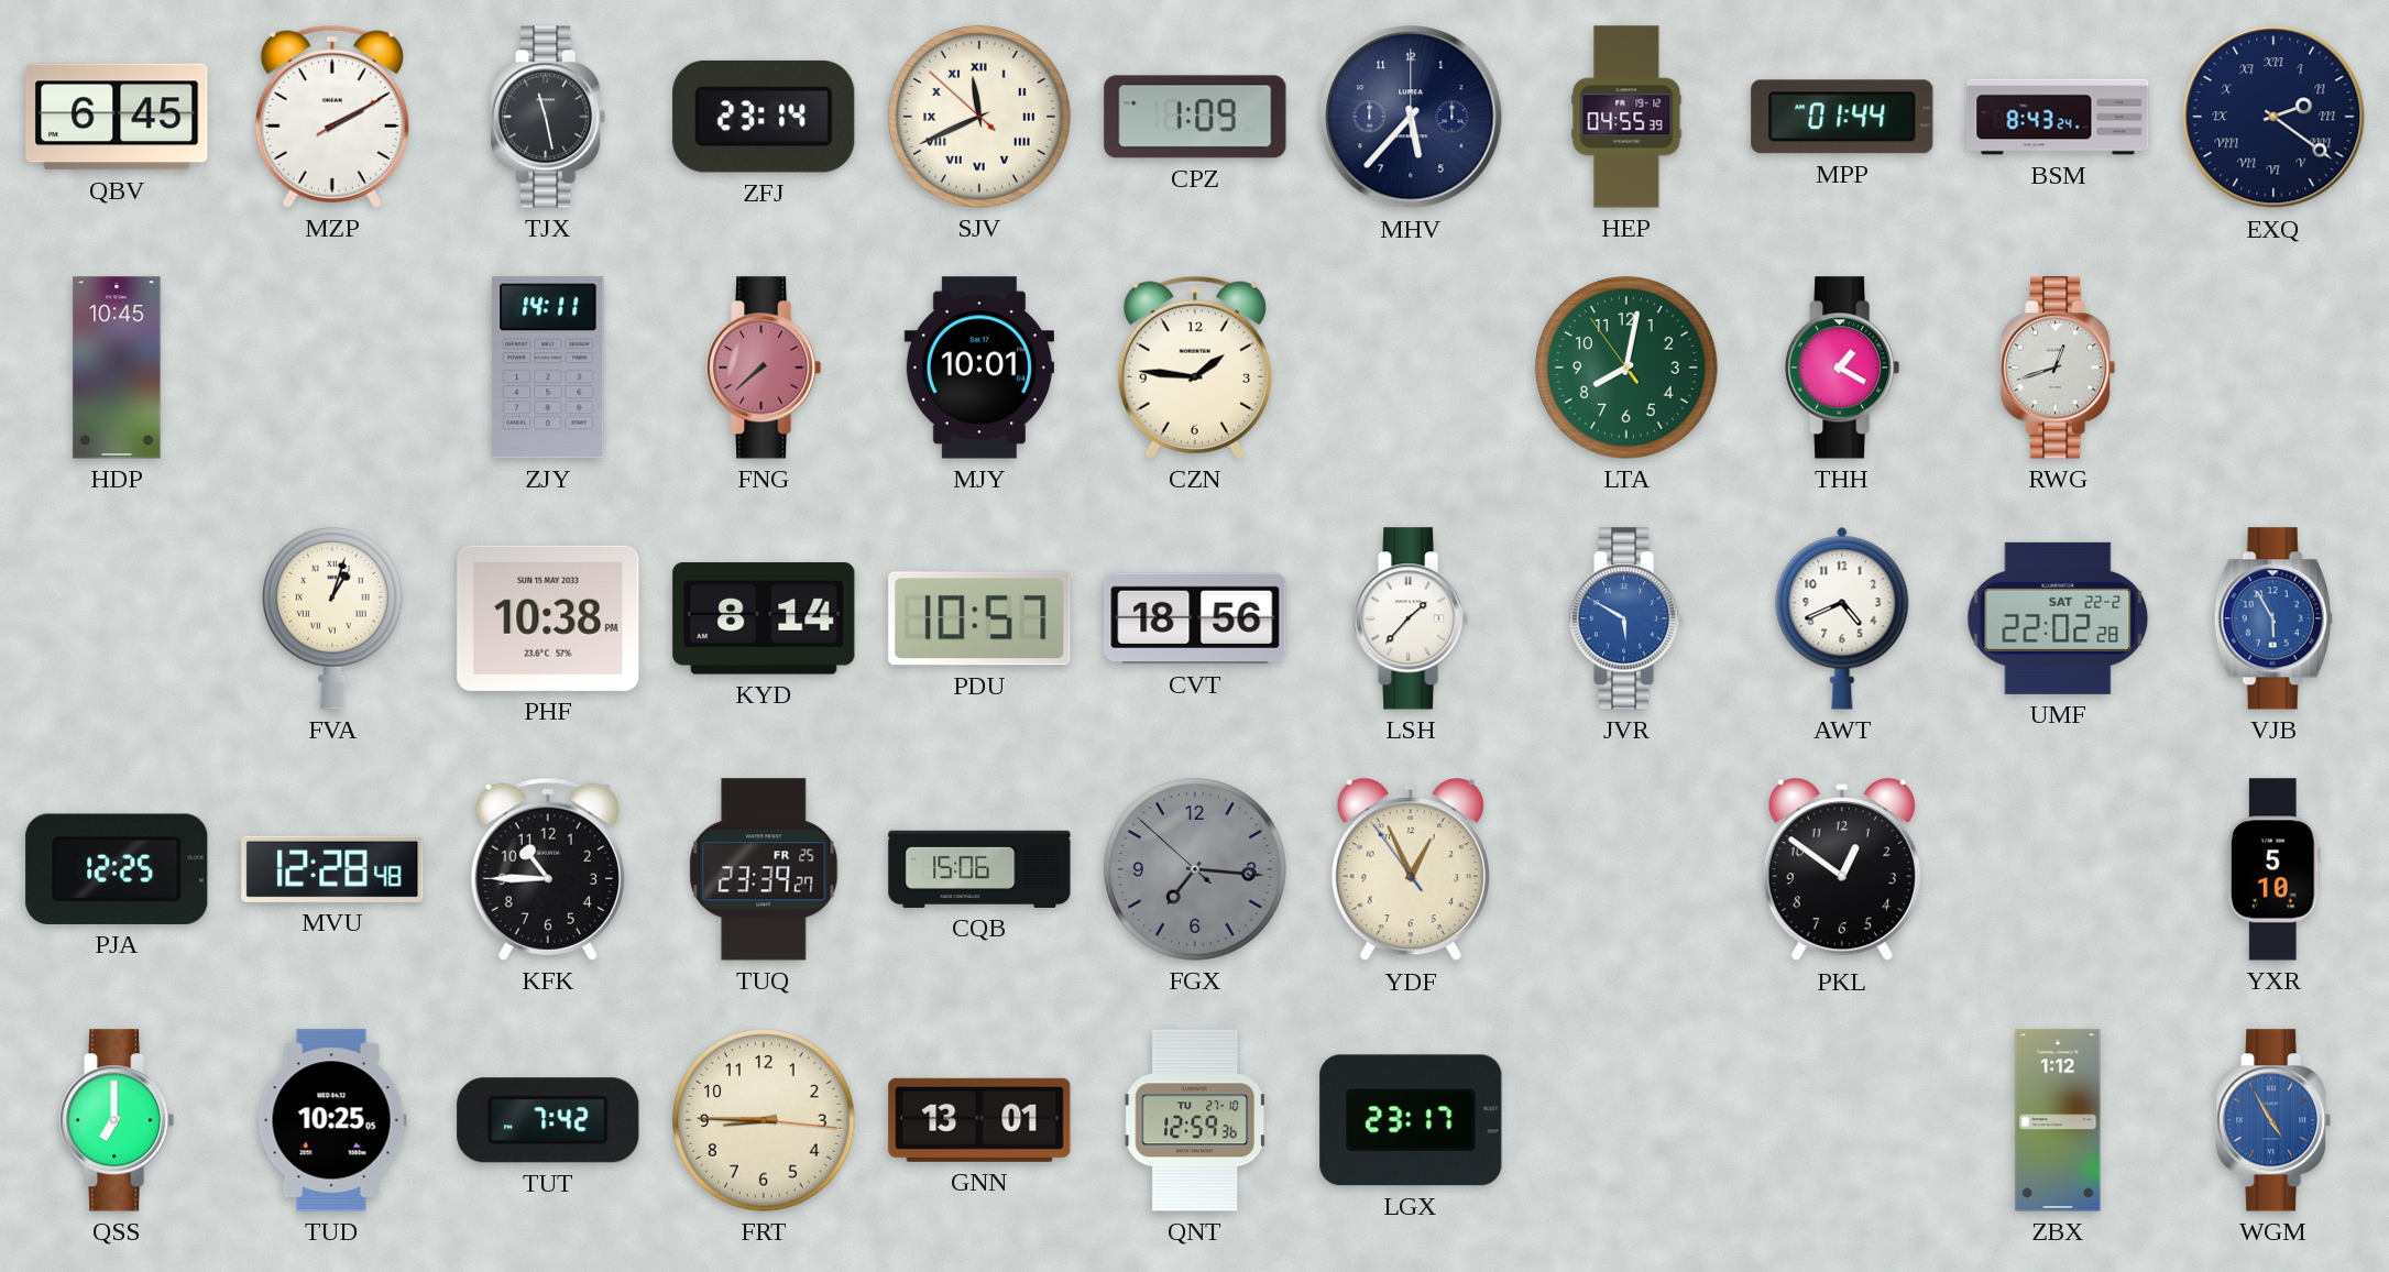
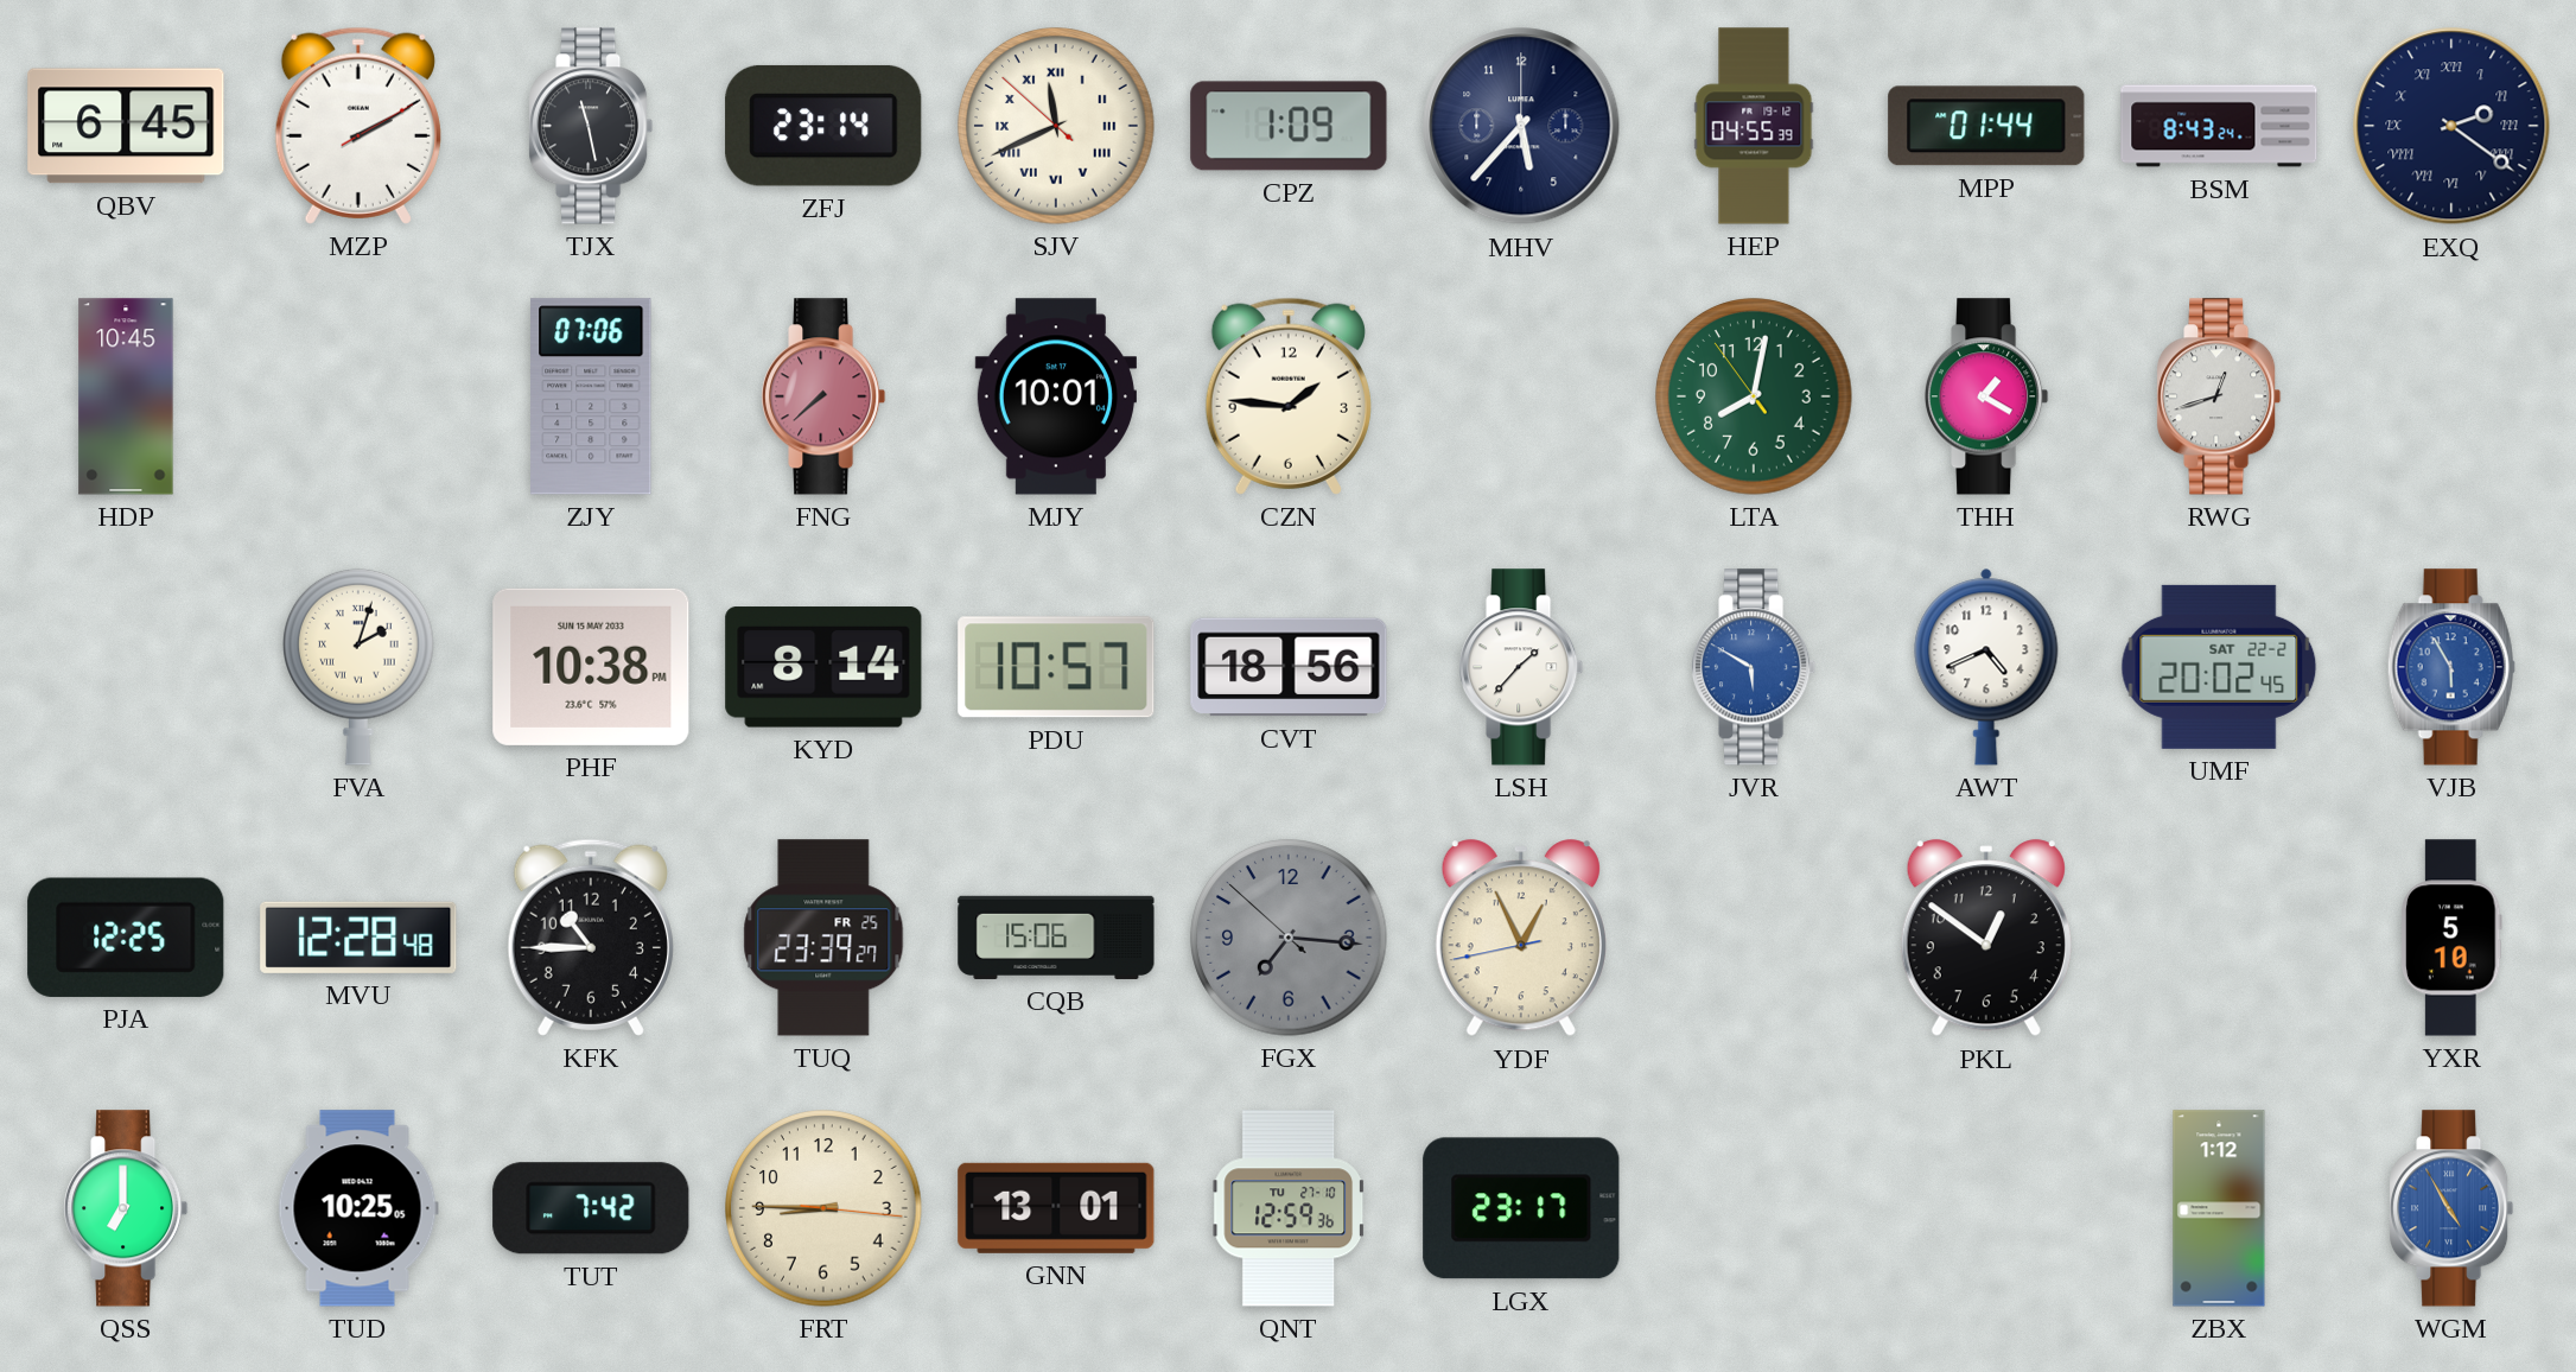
ZJY: 14:11 -> 07:06 (591, 396)
FVA: 1:03 -> 2:03 (360, 667)
UMF: 22:02 -> 20:02 (2219, 667)
YDF: 12:55:54 -> 12:55:43 (1521, 939)
